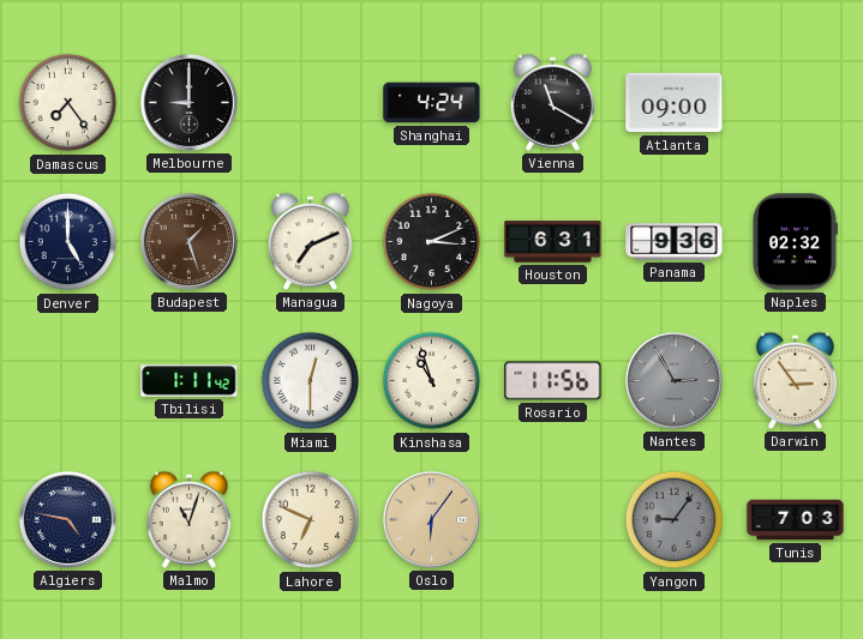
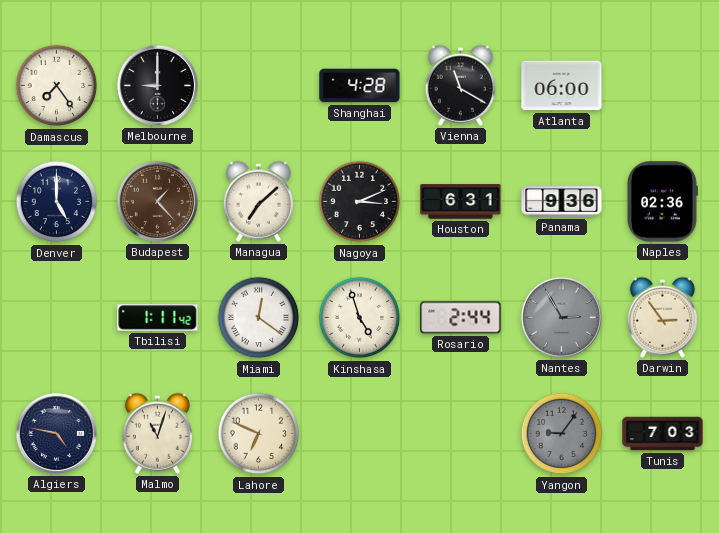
Shanghai: 4:24 -> 4:28 (360, 86)
Atlanta: 09:00 -> 06:00 (562, 86)
Budapest: 1:27 -> 1:23 (157, 201)
Managua: 7:11 -> 7:08 (258, 201)
Naples: 02:32 -> 02:36 (662, 202)
Miami: 12:30 -> 12:21 (259, 318)
Kinshasa: 10:57 -> 4:57 (360, 318)
Rosario: 11:56 -> 2:44 (461, 318)
Oslo: 6:06 -> none (431, 519)
